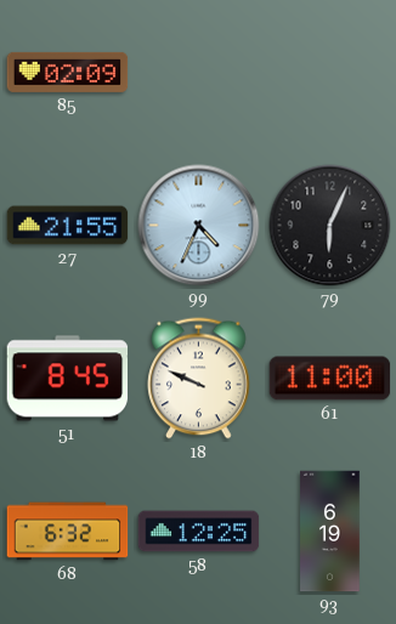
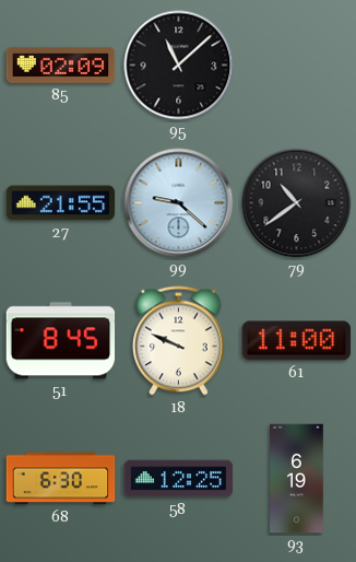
95: none -> 11:08 (179, 66)
99: 4:34 -> 9:22 (179, 203)
79: 6:04 -> 10:39 (297, 203)
68: 6:32 -> 6:30 (61, 479)
